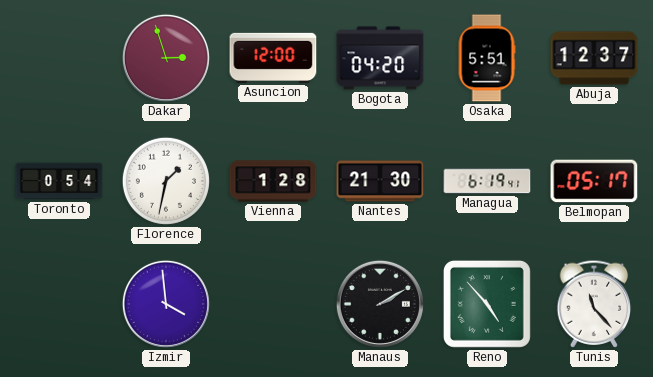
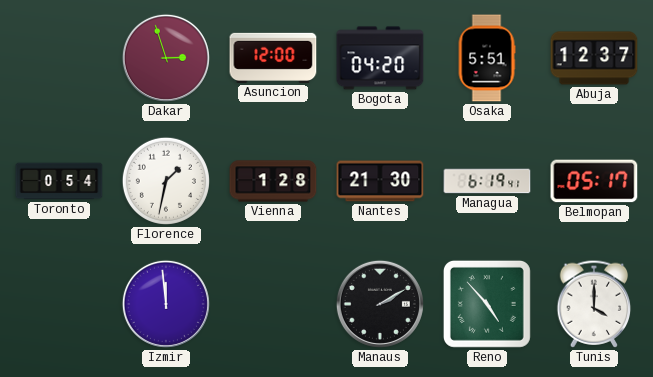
Izmir: 3:59 -> 11:59 (166, 304)
Tunis: 11:23 -> 4:00 (594, 304)
